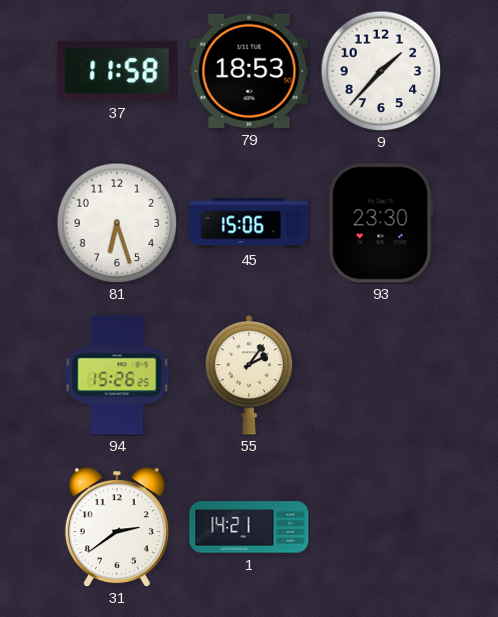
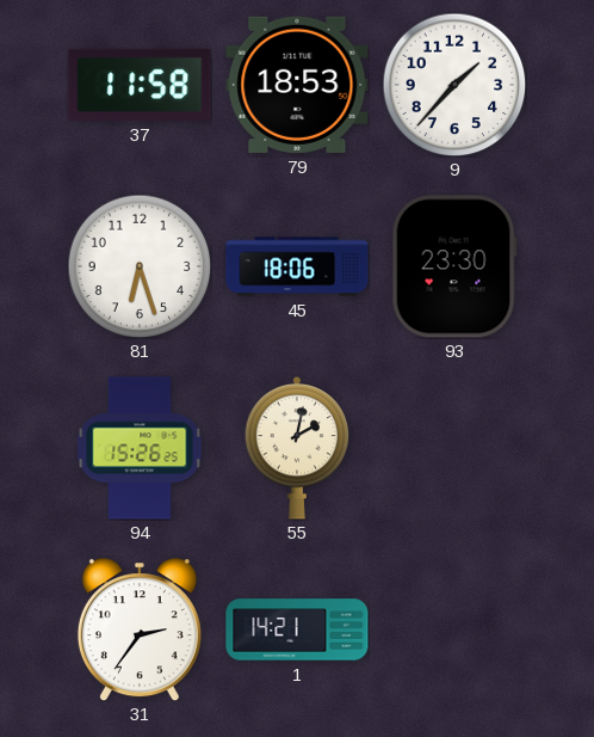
45: 15:06 -> 18:06 (297, 266)
55: 2:06 -> 2:02 (297, 448)
31: 2:39 -> 2:36 (140, 629)
